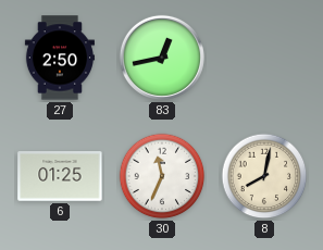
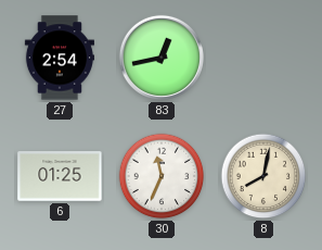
27: 2:50 -> 2:54 (60, 58)
